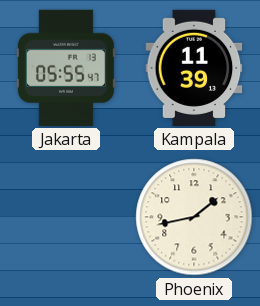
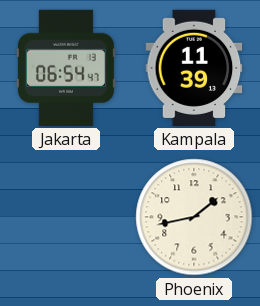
Jakarta: 05:55 -> 06:54 (66, 68)
